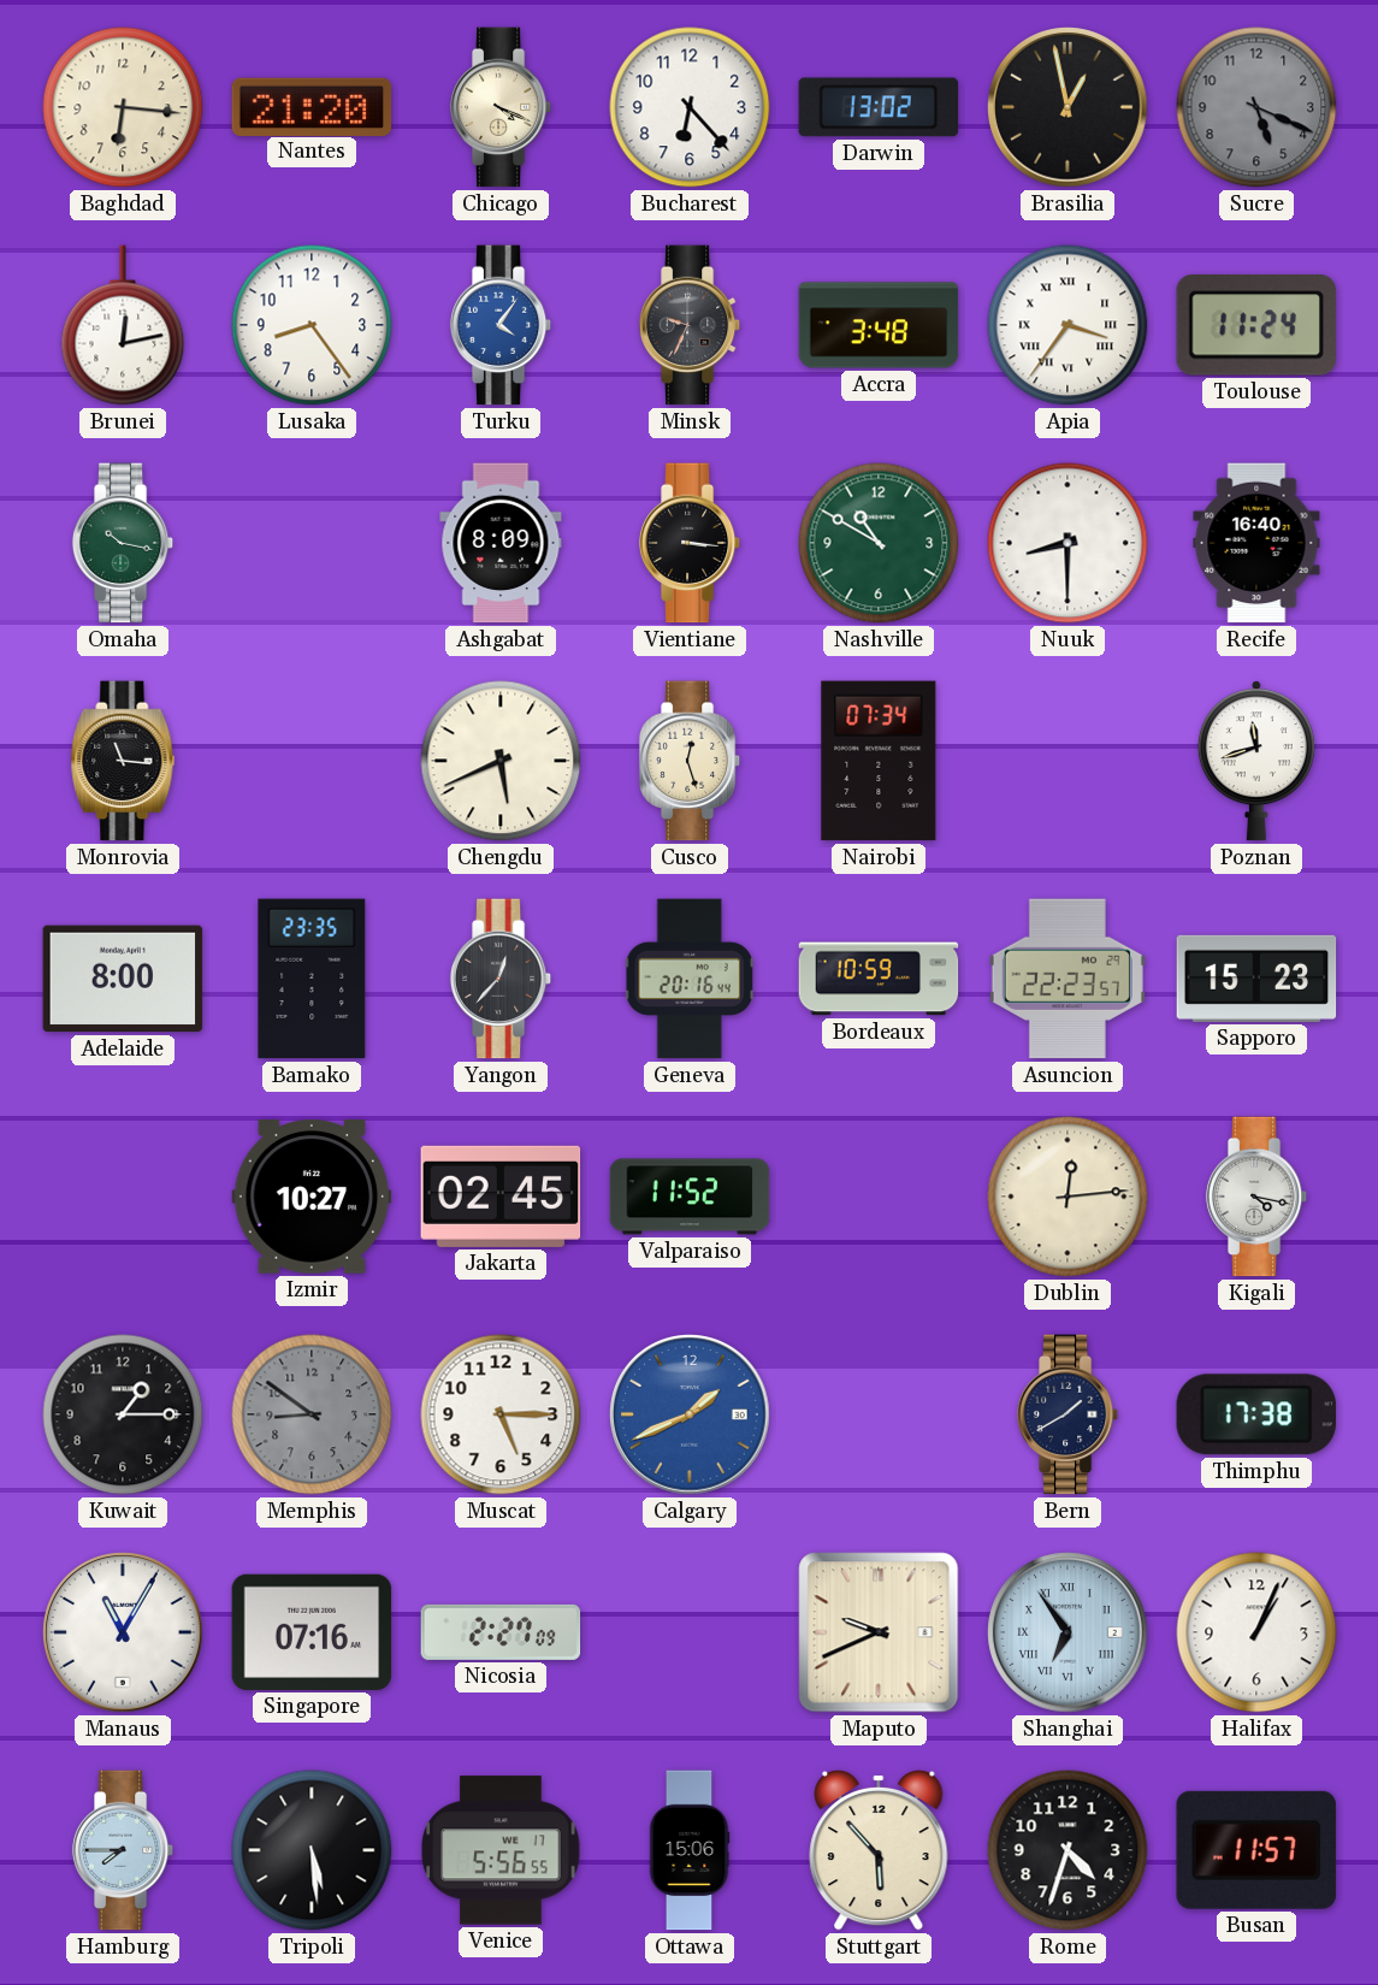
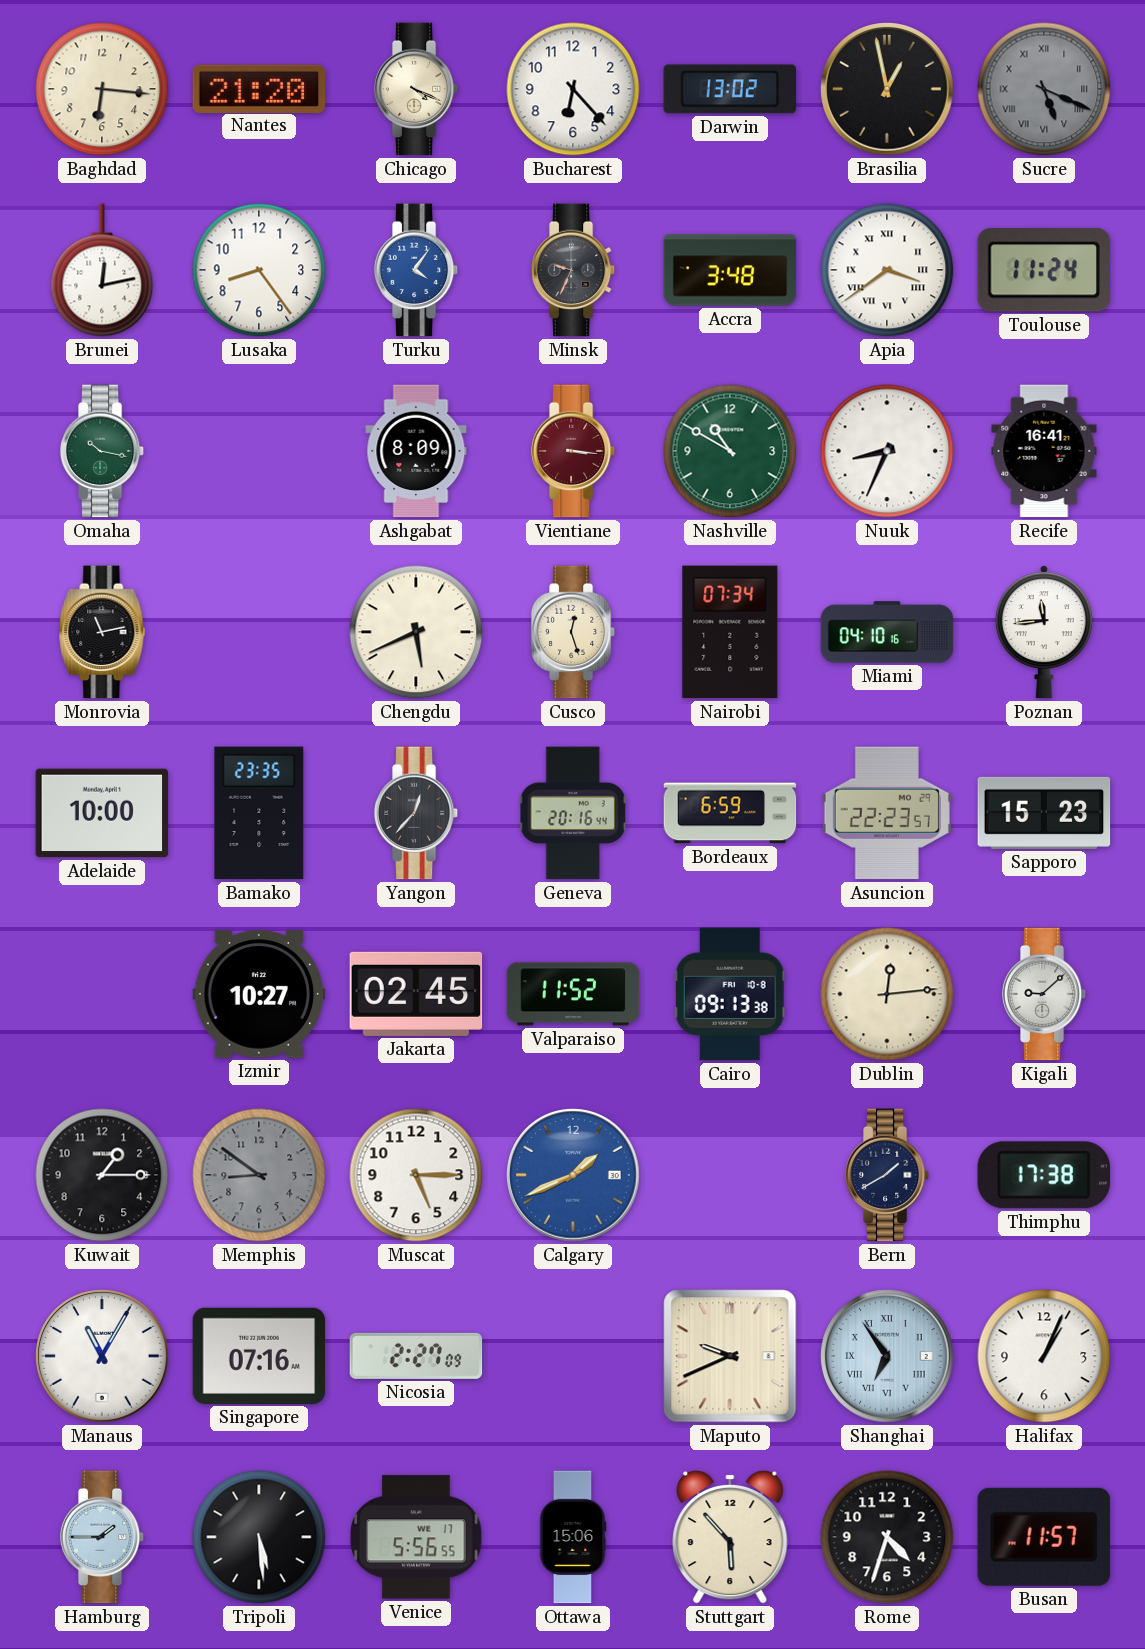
Sucre numerals: Arabic -> Roman (1044, 89)
Apia: 3:36 -> 3:39 (887, 270)
Vientiane dial: black -> burgundy (573, 451)
Nuuk: 8:30 -> 8:34 (887, 451)
Recife: 16:40 -> 16:41 (1044, 451)
Monrovia: 11:16 -> 11:13 (102, 632)
Miami: none -> 04:10 (887, 632)
Poznan: 11:42 -> 11:44 (1044, 632)
Adelaide: 8:00 -> 10:00 (102, 813)
Bordeaux: 10:59 -> 6:59 (730, 813)
Cairo: none -> 09:13 (730, 994)
Kigali: 4:17 -> 9:08 (1044, 994)
Hamburg: 7:45 -> 1:45 (102, 1537)
